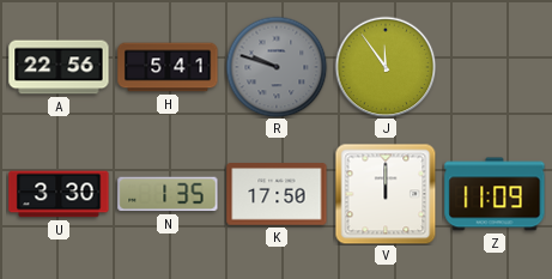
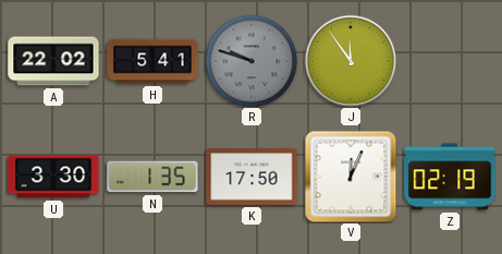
A: 22:56 -> 22:02 (53, 61)
V: 12:00 -> 12:04 (351, 177)
Z: 11:09 -> 02:19 (450, 177)
